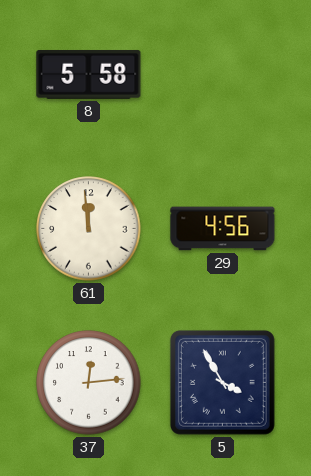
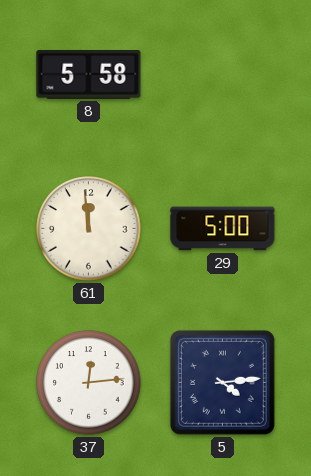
29: 4:56 -> 5:00 (223, 229)
5: 3:55 -> 4:14 (222, 382)
